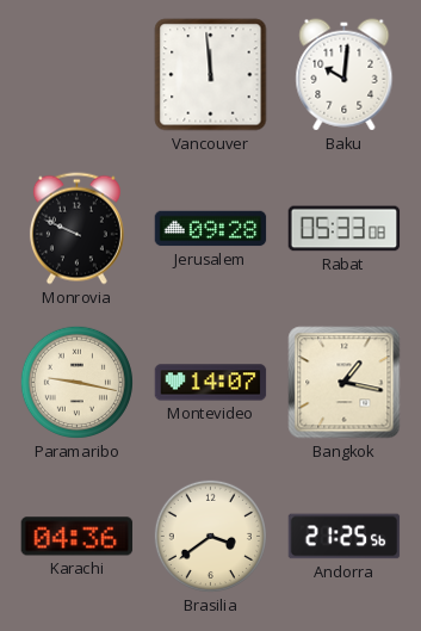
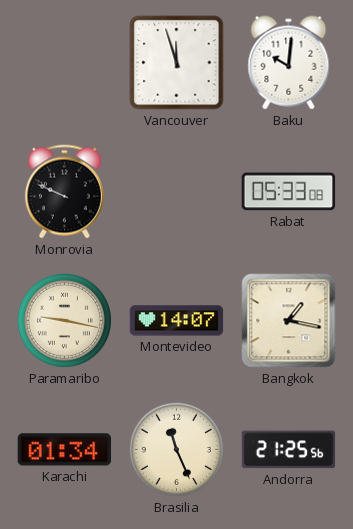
Vancouver: 11:59 -> 11:57 (177, 63)
Jerusalem: 09:28 -> none (211, 229)
Karachi: 04:36 -> 01:34 (65, 450)
Brasilia: 3:39 -> 11:26 (176, 449)
